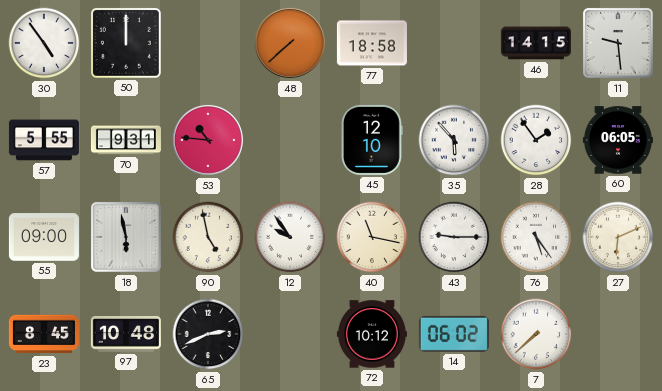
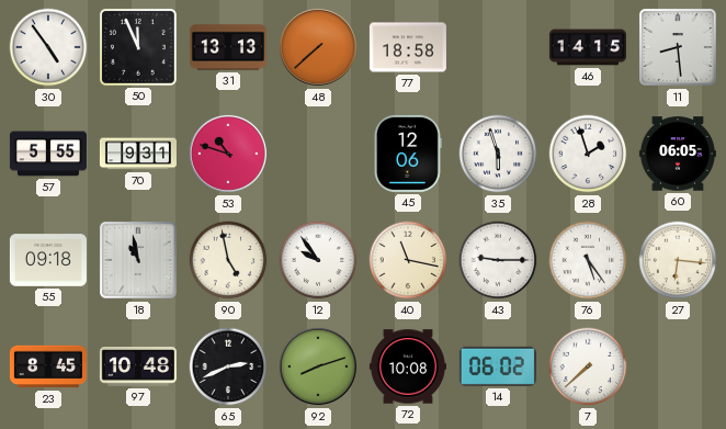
50: 12:00 -> 11:56 (138, 47)
31: none -> 13:13 (228, 47)
11: 9:29 -> 8:29 (678, 47)
53: 10:46 -> 10:48 (228, 154)
45: 12:10 -> 12:06 (409, 154)
35: 5:53 -> 5:57 (498, 154)
28: 1:54 -> 1:57 (588, 154)
55: 09:00 -> 09:18 (48, 260)
18: 5:58 -> 10:58 (138, 260)
27: 6:11 -> 6:16 (678, 260)
92: none -> 8:12 (318, 366)
72: 10:12 -> 10:08 (408, 366)
